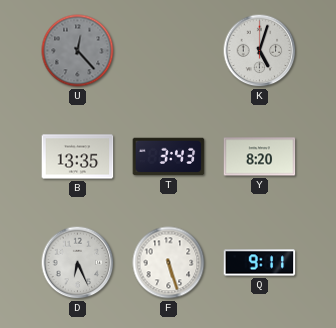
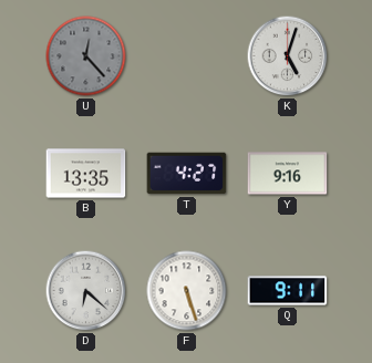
T: 3:43 -> 4:27 (187, 174)
Y: 8:20 -> 9:16 (288, 174)
D: 6:26 -> 6:22 (86, 291)
